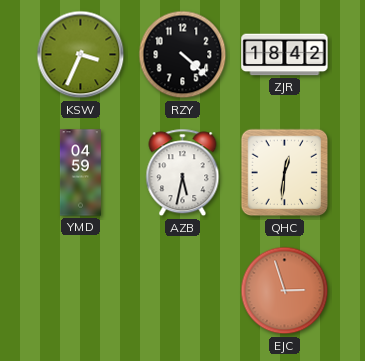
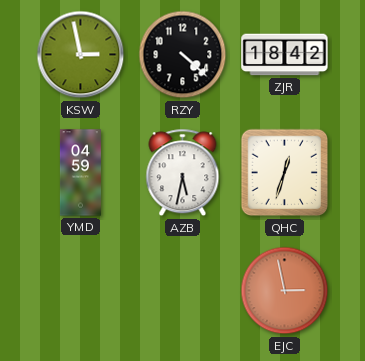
KSW: 3:34 -> 2:58 (81, 55)
QHC: 12:31 -> 12:33 (285, 173)
EJC: 2:57 -> 2:58 (285, 291)
